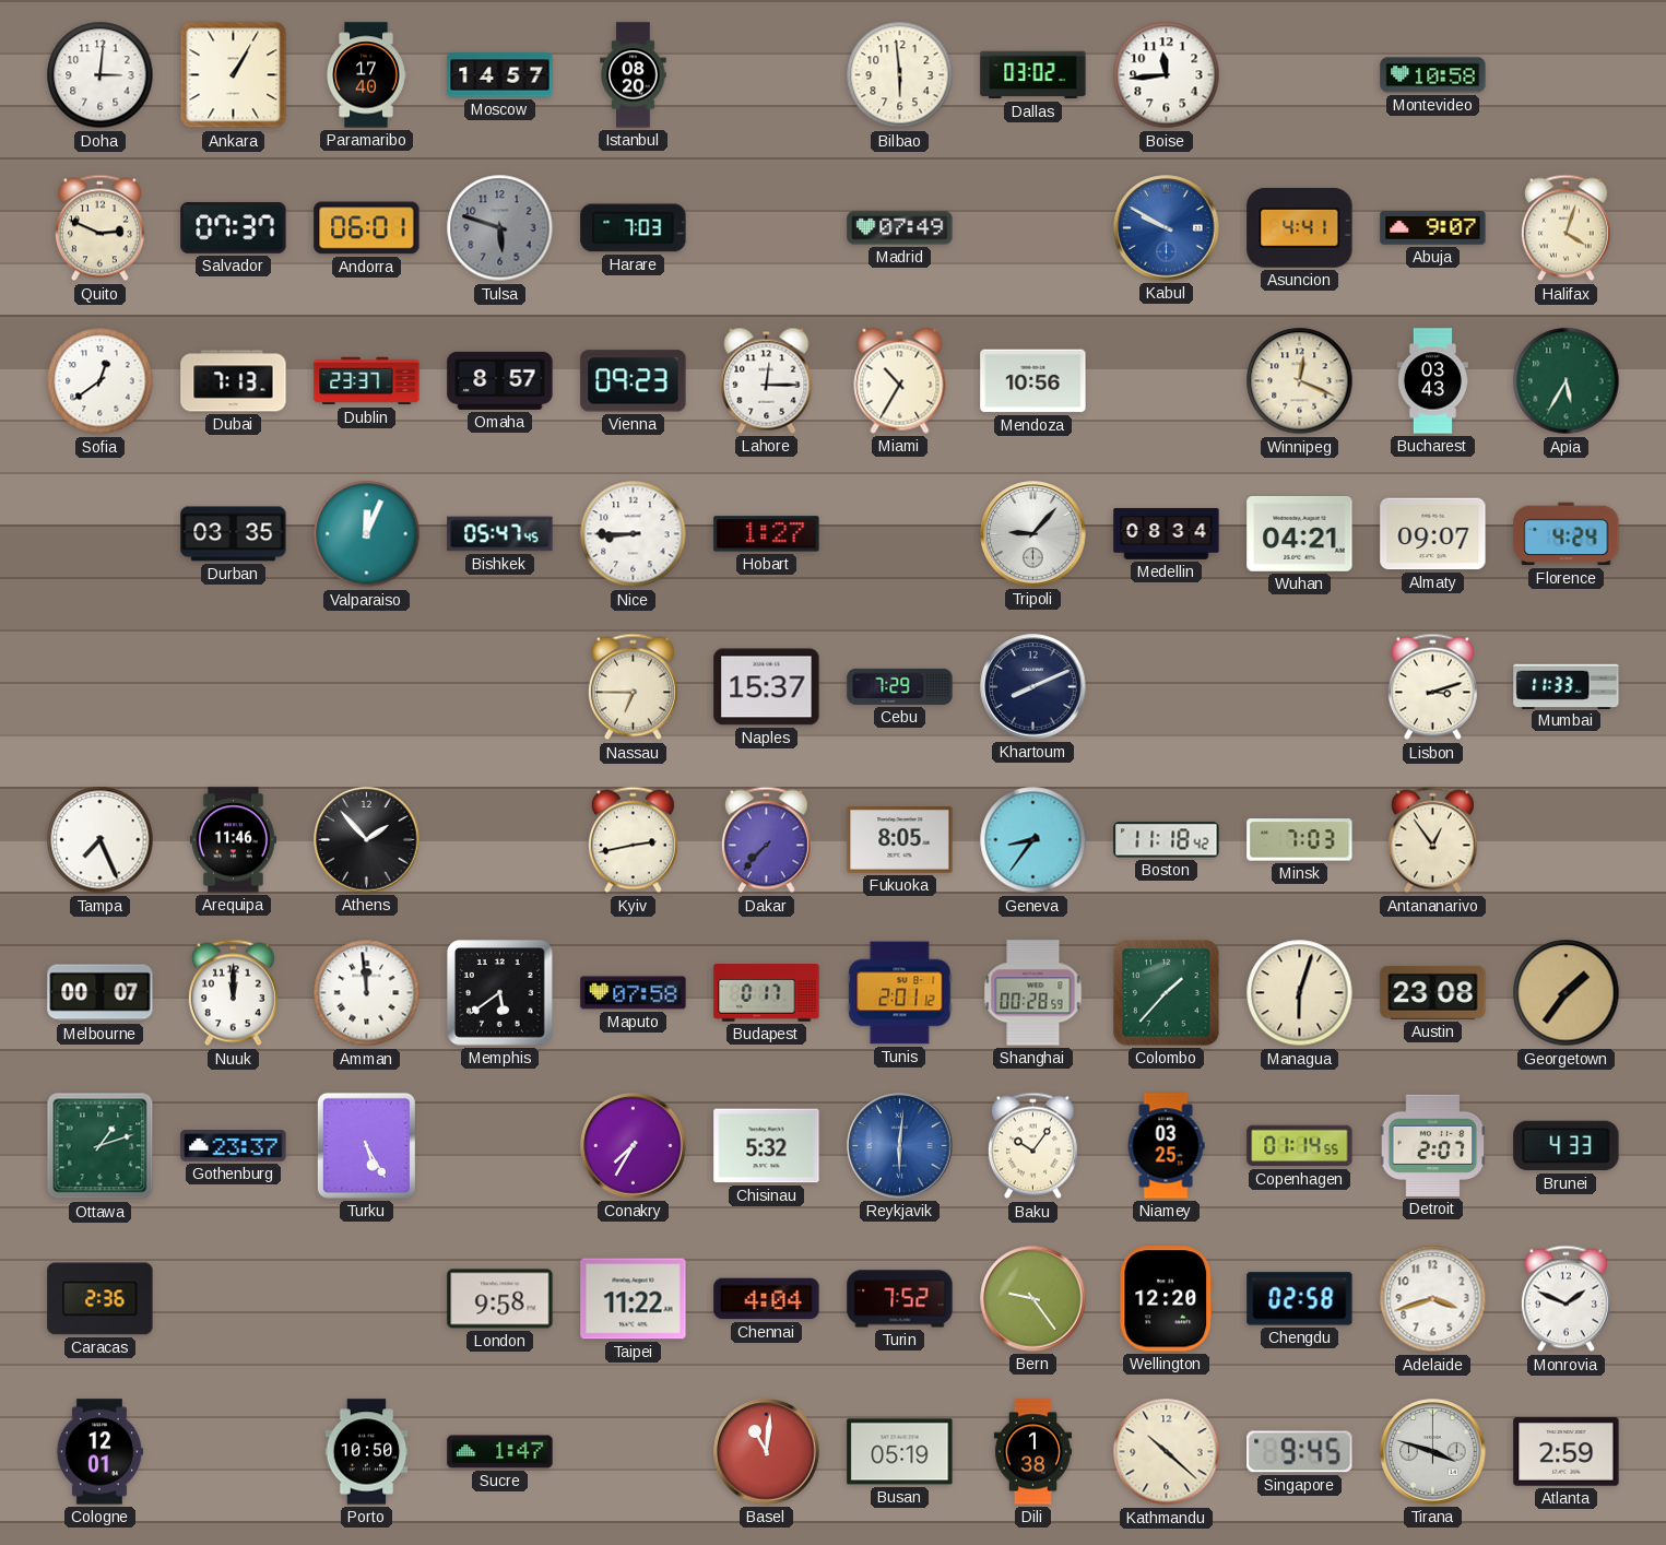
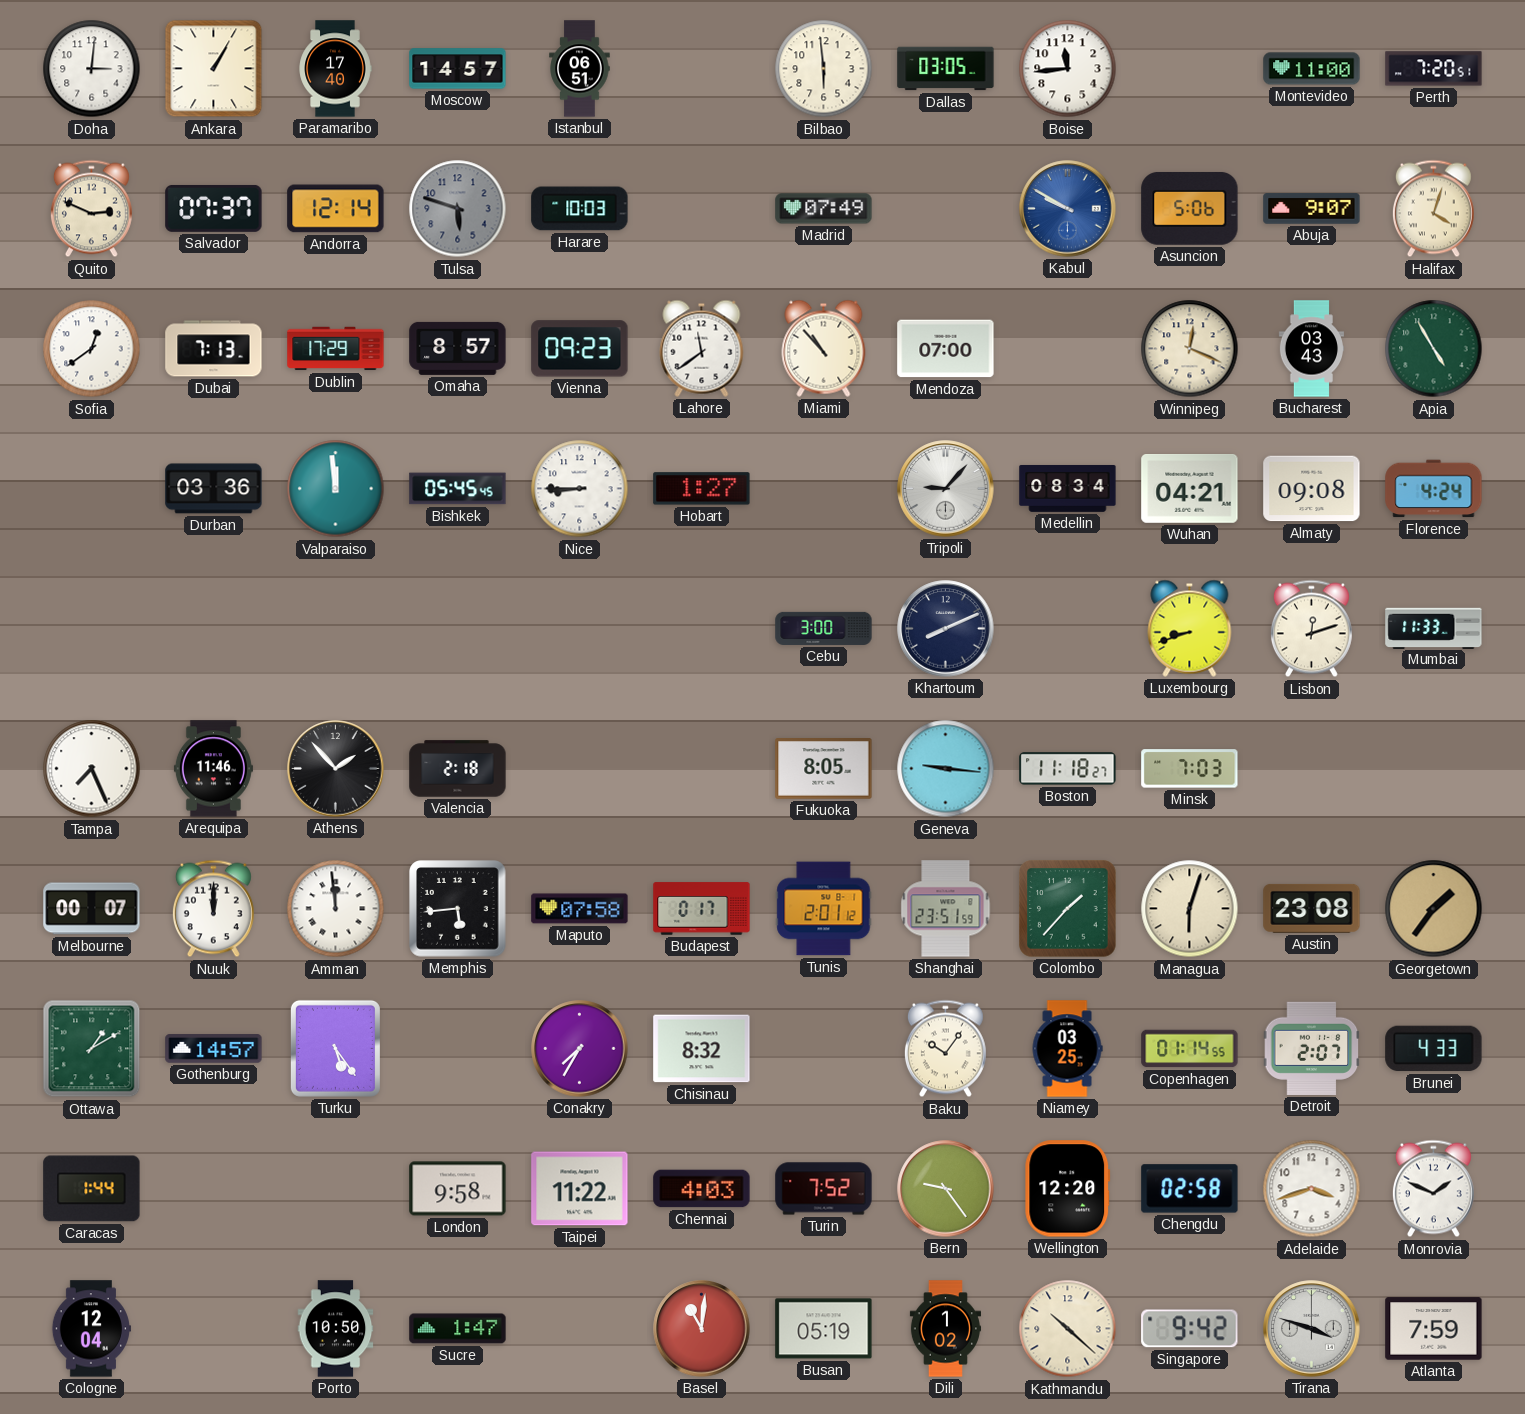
Istanbul: 08:20 -> 06:51 (580, 69)
Dallas: 03:02 -> 03:05 (946, 69)
Montevideo: 10:58 -> 11:00 (1312, 69)
Perth: none -> 7:20 (1434, 69)
Andorra: 06:01 -> 12:14 (336, 209)
Harare: 7:03 -> 10:03 (580, 209)
Asuncion: 4:41 -> 5:06 (1190, 208)
Dublin: 23:37 -> 17:29 (336, 349)
Lahore: 12:15 -> 11:39 (702, 348)
Miami: 10:35 -> 10:53 (824, 348)
Mendoza: 10:56 -> 07:00 (946, 349)
Apia: 5:35 -> 4:55 (1434, 349)
Durban: 03:35 -> 03:36 (214, 489)
Valparaiso: 12:04 -> 11:59 (336, 489)
Bishkek: 05:47 -> 05:45 (458, 489)
Almaty: 09:07 -> 09:08 (1312, 489)
Nassau: 6:45 -> none (633, 687)
Naples: 15:37 -> none (767, 687)
Cebu: 7:29 -> 3:00 (824, 628)
Luxembourg: none -> 8:42 (1190, 628)
Lisbon: 3:12 -> 12:12 (1311, 629)
Valencia: none -> 2:18 (458, 769)
Kyiv: 2:43 -> none (633, 840)
Dakar: 7:37 -> none (766, 840)
Geneva: 8:36 -> 9:16 (946, 769)
Boston: 11:18:42 -> 11:18:27 (1068, 769)
Antananarivo: 12:54 -> none (1432, 840)
Memphis: 5:39 -> 5:44 (458, 909)
Shanghai: 00:28 -> 23:51 (946, 909)
Ottawa: 1:12 -> 1:10 (92, 1049)
Gothenburg: 23:37 -> 14:57 (214, 1049)
Turku: 5:25 -> 5:24 (335, 1048)
Chisinau: 5:32 -> 8:32 (702, 1049)
Reykjavik: 6:01 -> none (900, 1146)
Caracas: 2:36 -> 1:44 (92, 1189)
Chennai: 4:04 -> 4:03 (702, 1189)
Cologne: 12:01 -> 12:04 (91, 1329)
Dili: 1:38 -> 1:02 (945, 1329)
Singapore: 9:45 -> 9:42 (1190, 1329)
Atlanta: 2:59 -> 7:59 (1434, 1329)
